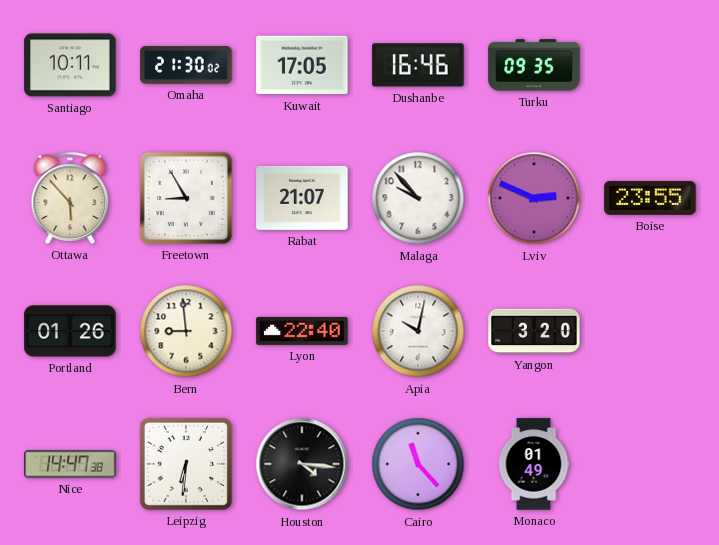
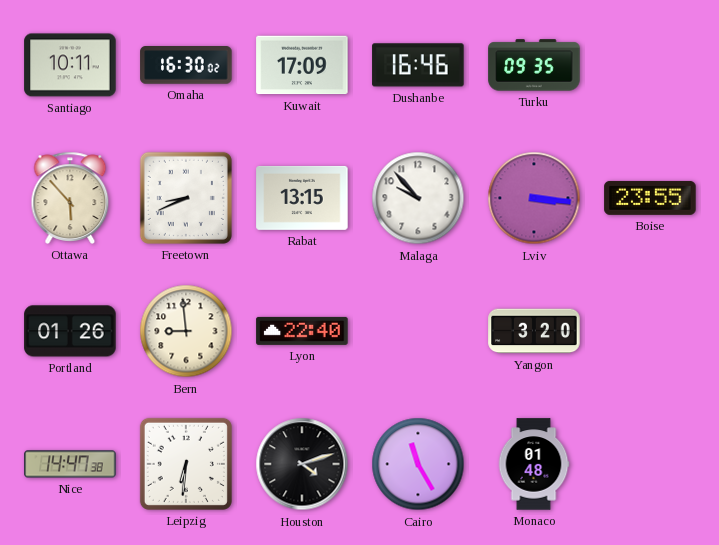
Omaha: 21:30 -> 16:30 (186, 66)
Kuwait: 17:05 -> 17:09 (302, 65)
Freetown: 8:55 -> 8:41 (186, 198)
Rabat: 21:07 -> 13:15 (302, 198)
Lviv: 2:49 -> 3:16 (534, 198)
Apia: 10:02 -> none (418, 331)
Houston: 4:16 -> 4:12 (302, 464)
Cairo: 11:23 -> 11:25 (418, 464)
Monaco: 01:49 -> 01:48 (534, 464)
